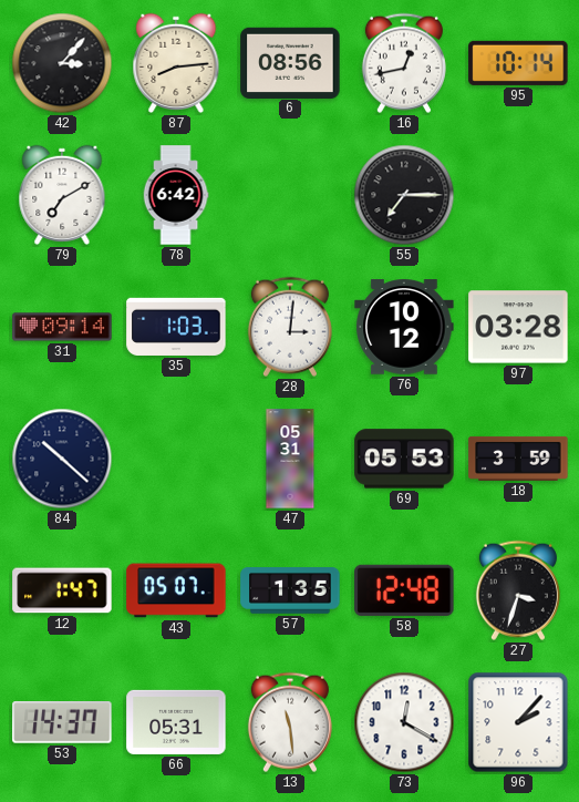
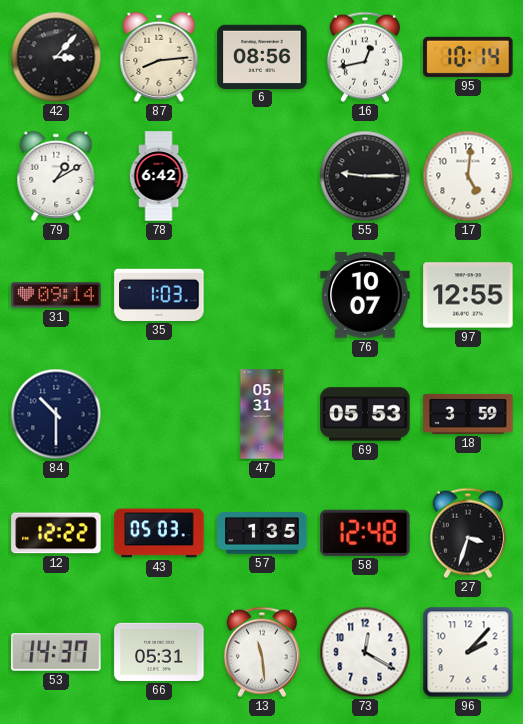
79: 7:10 -> 1:10 (56, 176)
55: 7:15 -> 9:15 (365, 176)
17: none -> 5:01 (468, 176)
28: 3:01 -> none (290, 327)
76: 10:12 -> 10:07 (365, 295)
97: 03:28 -> 12:55 (468, 295)
84: 10:22 -> 10:30 (56, 414)
12: 1:47 -> 12:22 (56, 533)
43: 05:07 -> 05:03 (159, 533)
